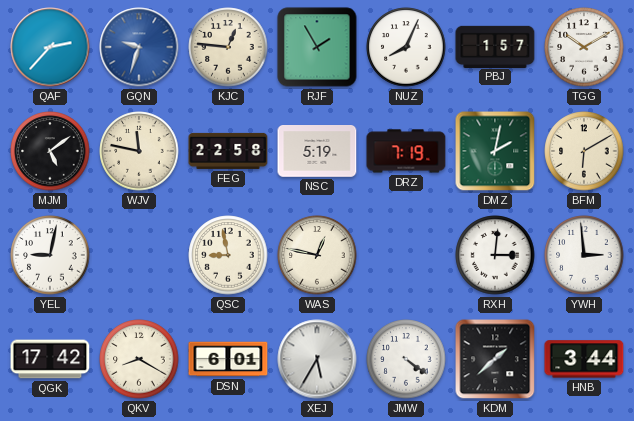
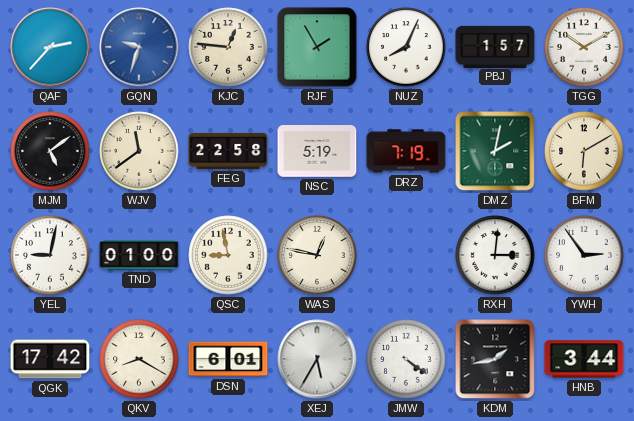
WJV: 11:47 -> 11:39 (139, 151)
TND: none -> 01:00 (139, 255)
YWH: 2:59 -> 2:54 (584, 255)
KDM: 1:38 -> 1:43 (495, 359)
